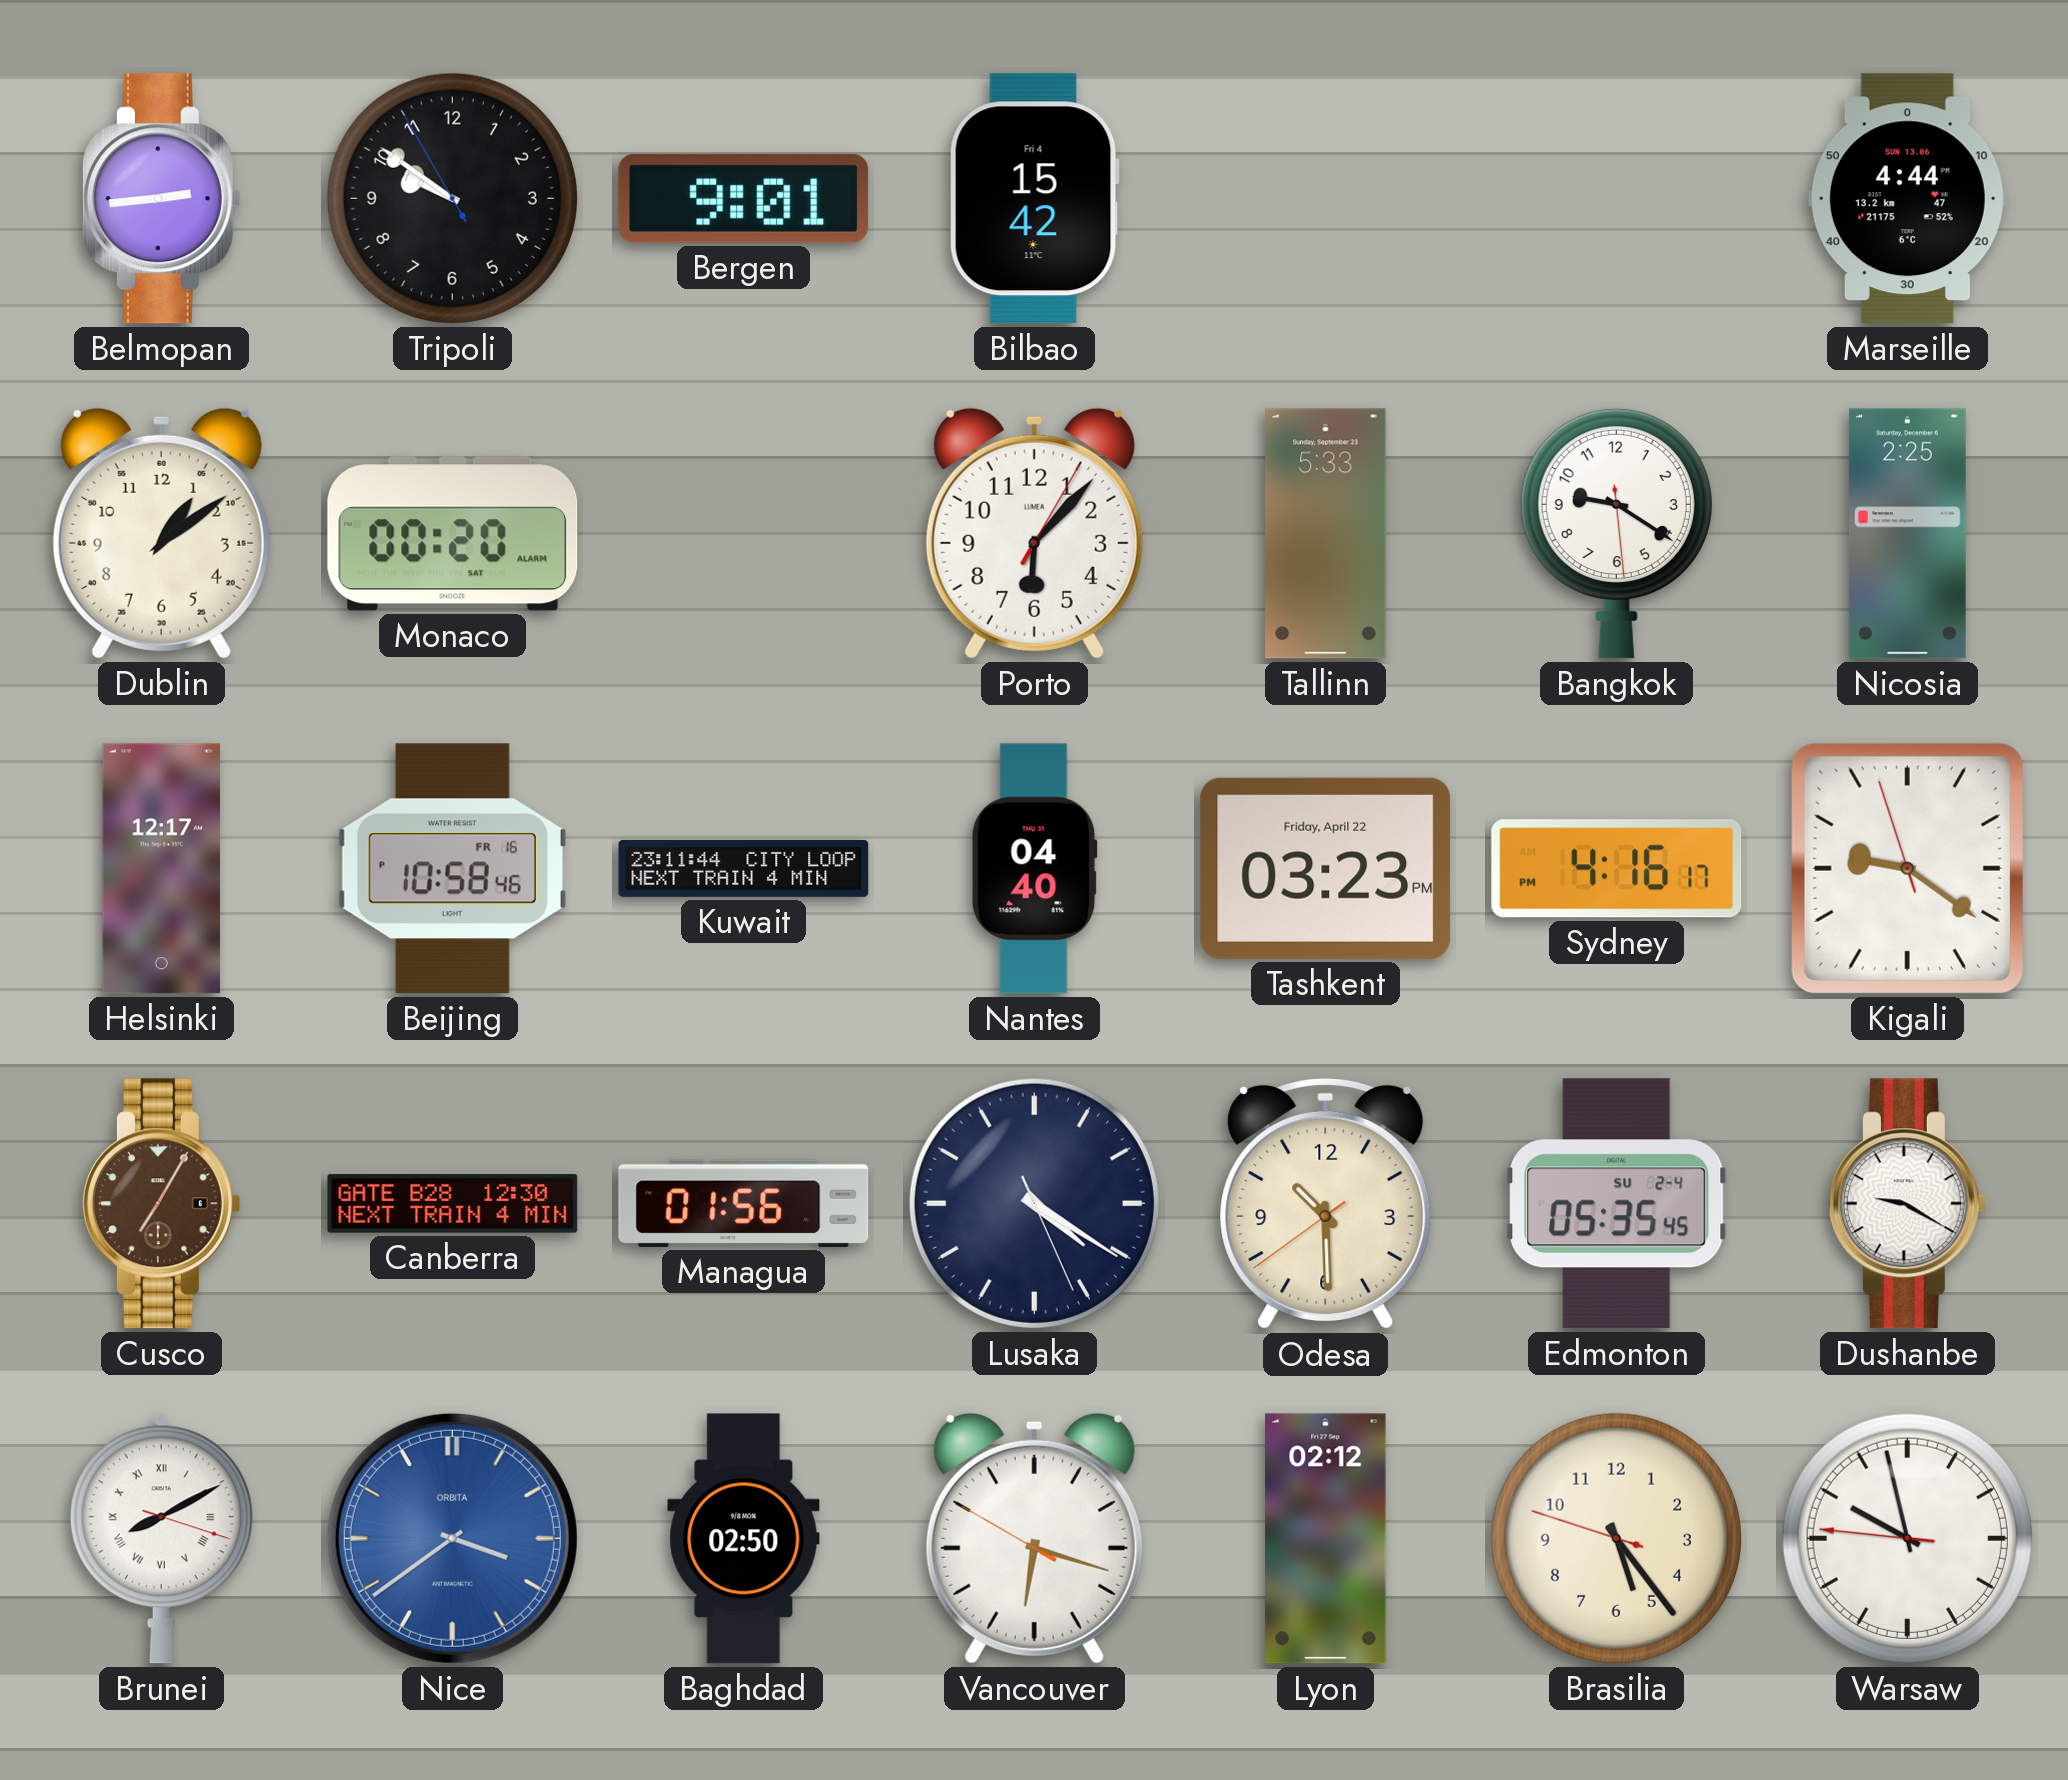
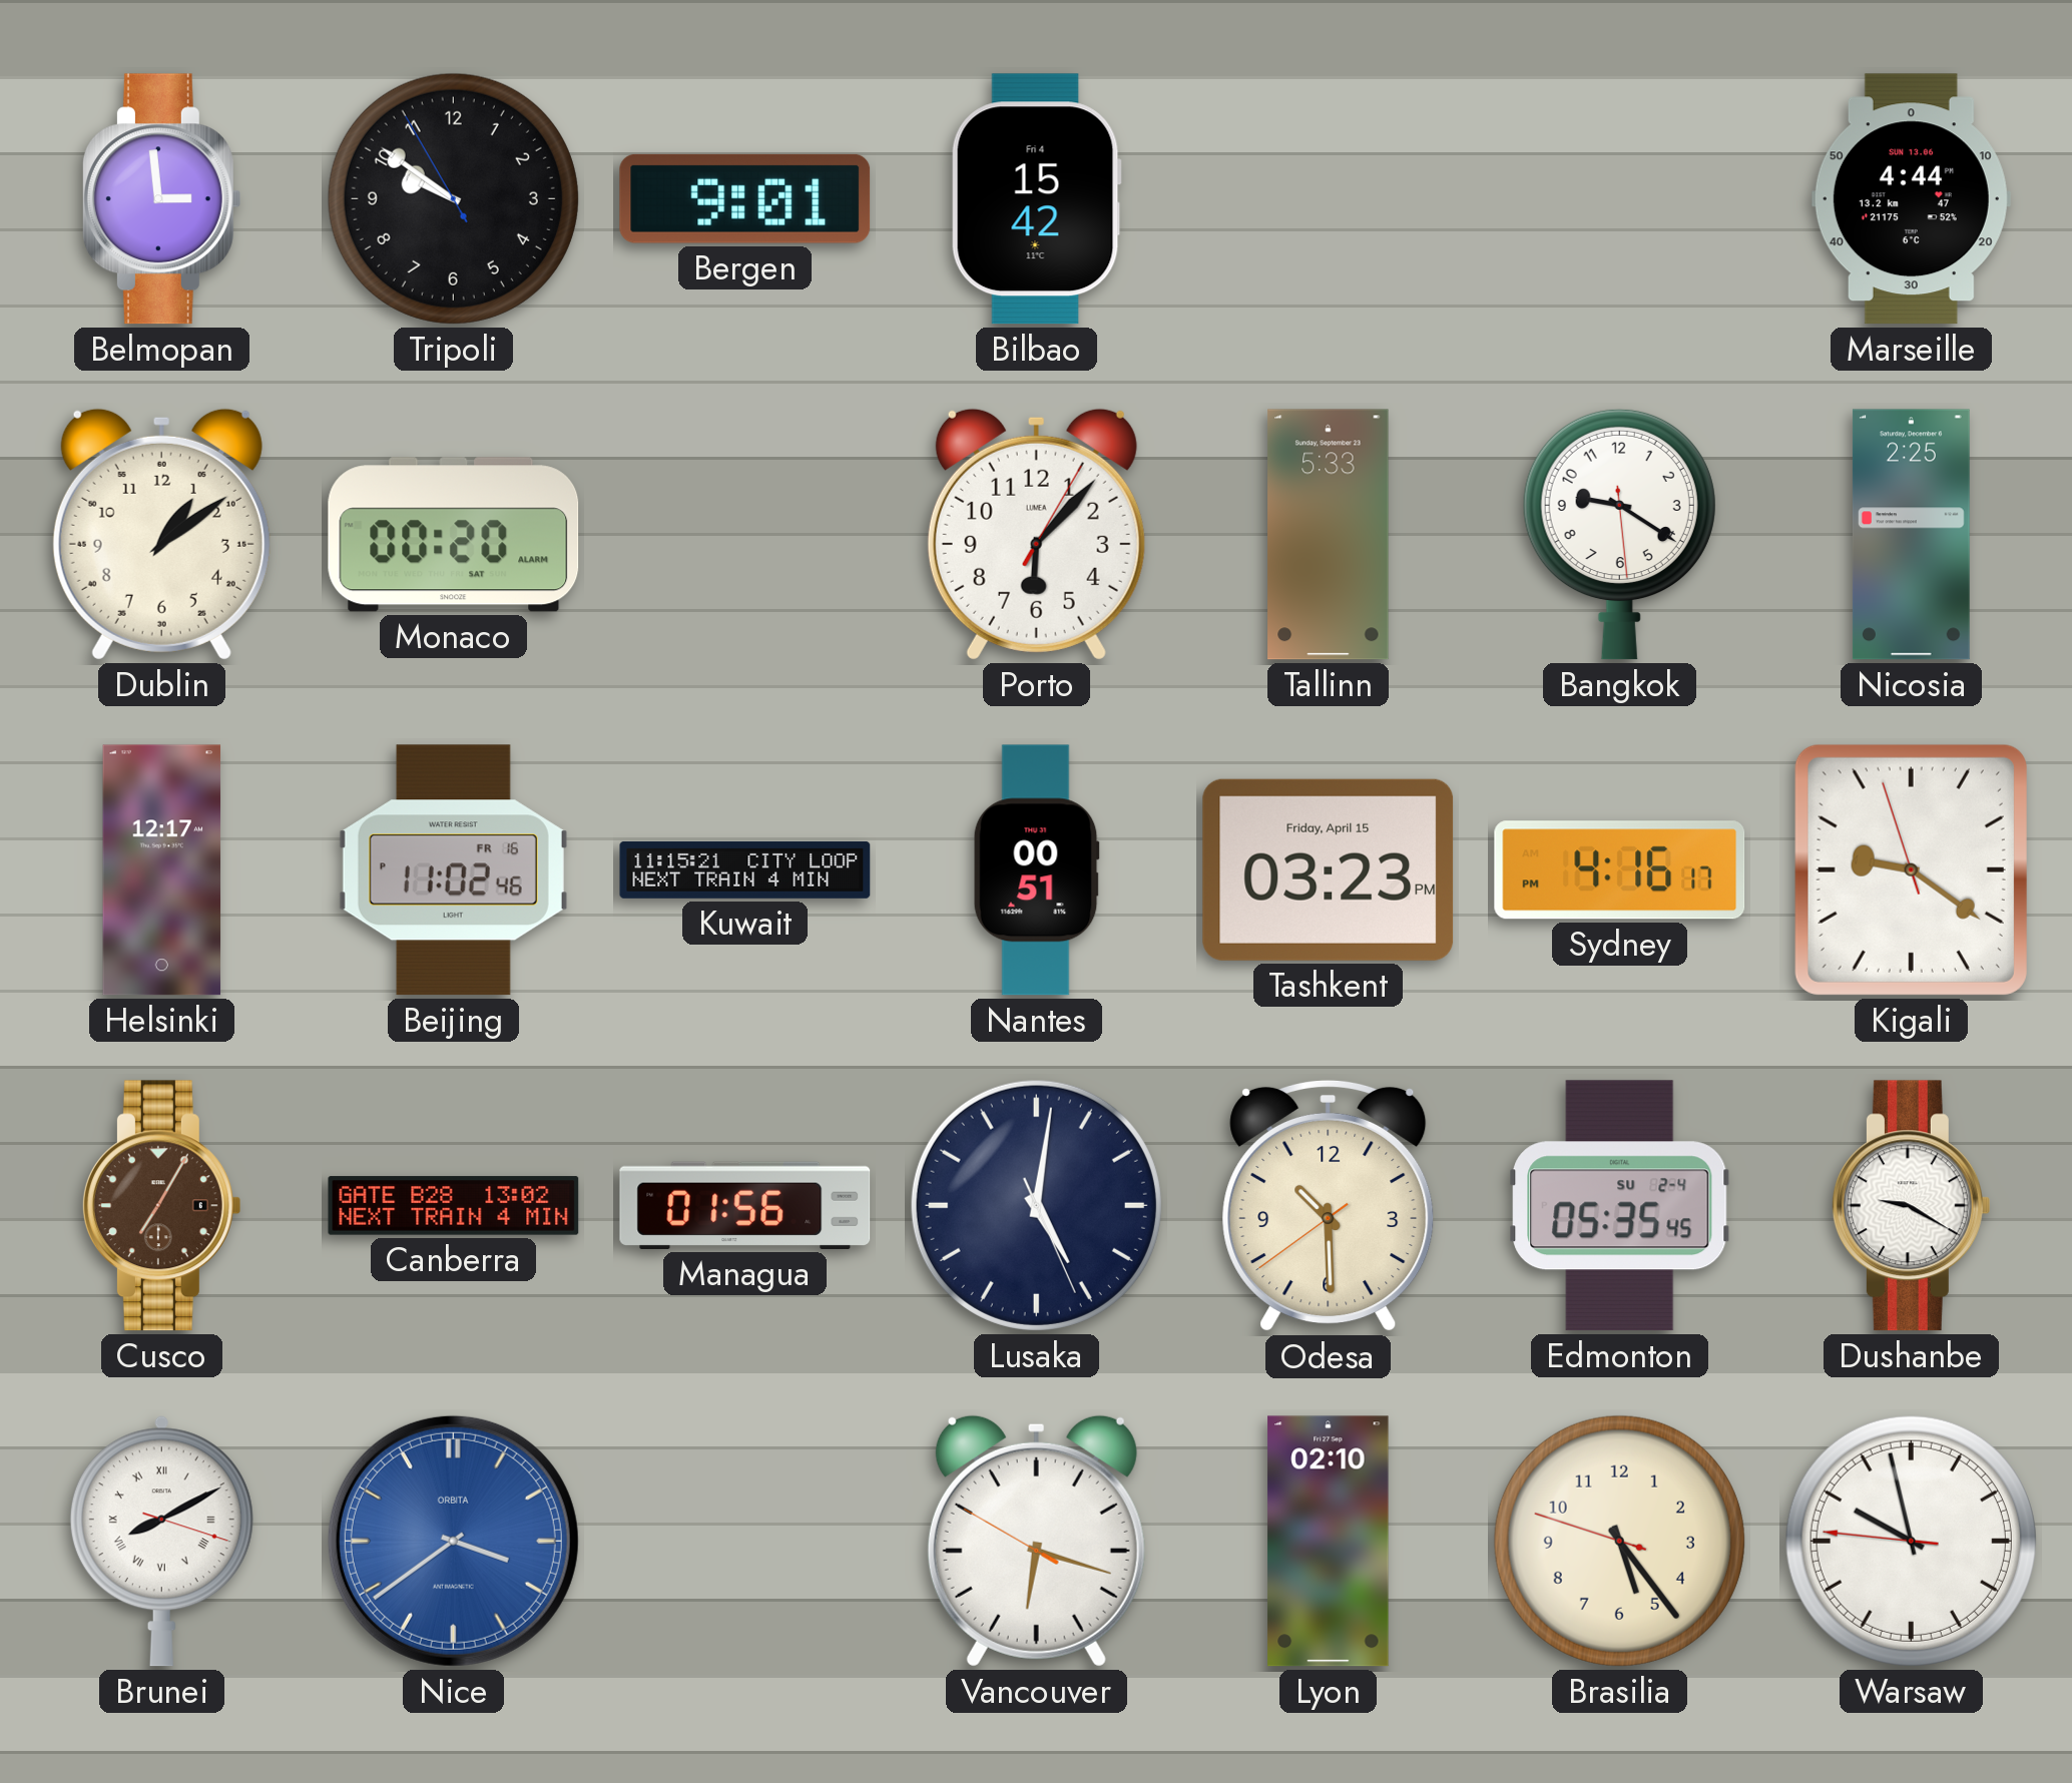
Belmopan: 2:44 -> 2:59 (161, 199)
Beijing: 10:58 -> 11:02 (453, 870)
Kuwait: 23:11 -> 11:15 (745, 869)
Nantes: 04:40 -> 00:51 (1036, 870)
Tashkent date: Friday, April 22 -> Friday, April 15 (1329, 869)
Canberra: 12:30 -> 13:02 (454, 1206)
Lusaka: 4:20 -> 5:01 (1036, 1205)
Baghdad: 02:50 -> none (744, 1539)
Lyon: 02:12 -> 02:10 (1329, 1542)
